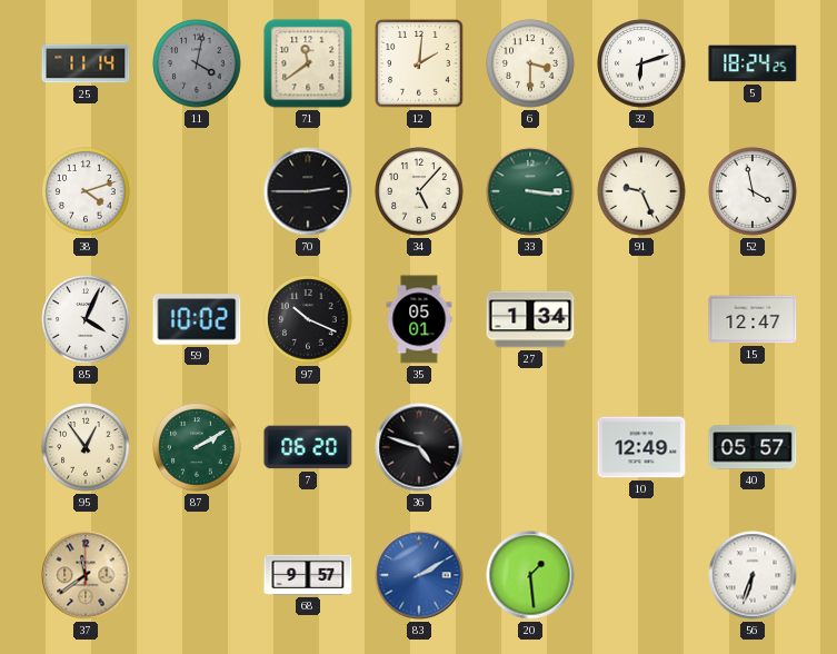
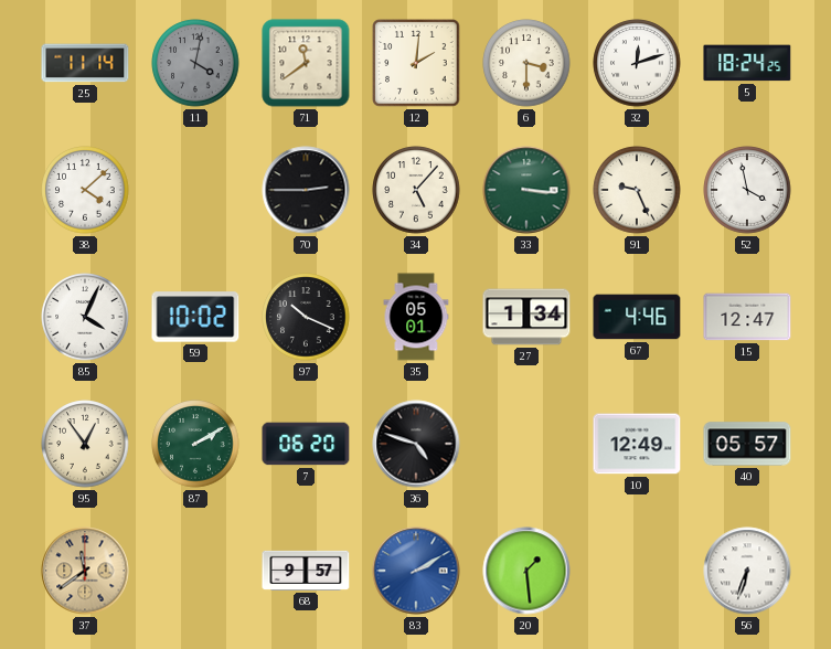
32: 6:12 -> 12:12 (637, 63)
38: 4:12 -> 4:08 (85, 190)
67: none -> 4:46 (637, 317)
